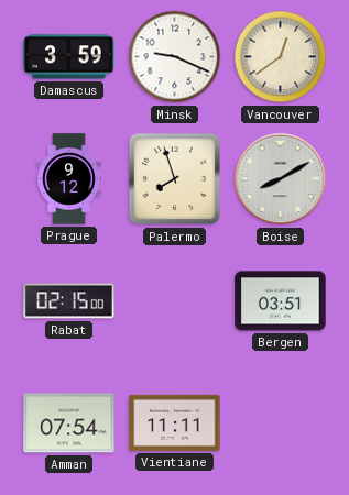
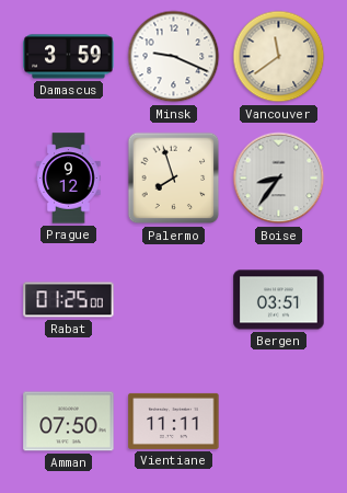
Vancouver: 12:39 -> 11:39 (279, 57)
Boise: 8:10 -> 8:36 (279, 179)
Rabat: 02:15 -> 01:25 (69, 300)
Amman: 07:54 -> 07:50 (69, 422)
